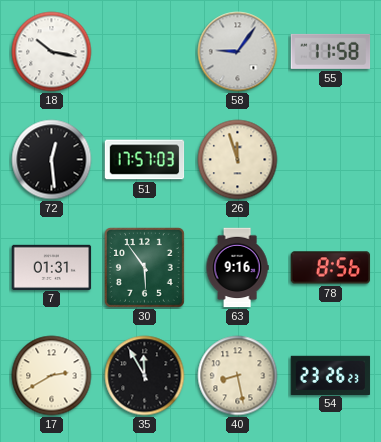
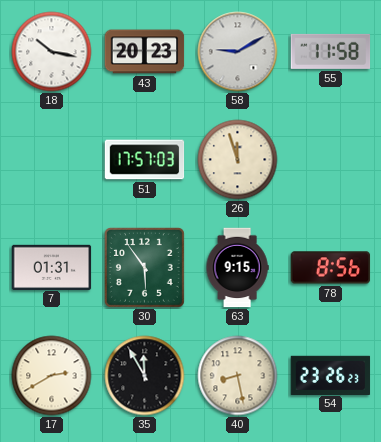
43: none -> 20:23 (145, 52)
58: 9:06 -> 9:10 (238, 52)
72: 12:29 -> none (52, 160)
63: 9:16 -> 9:15 (237, 268)
